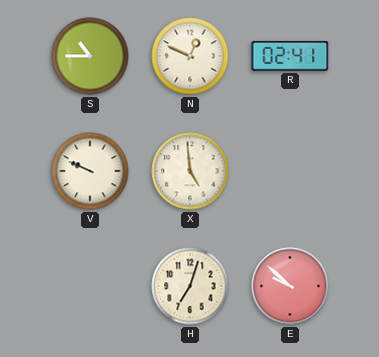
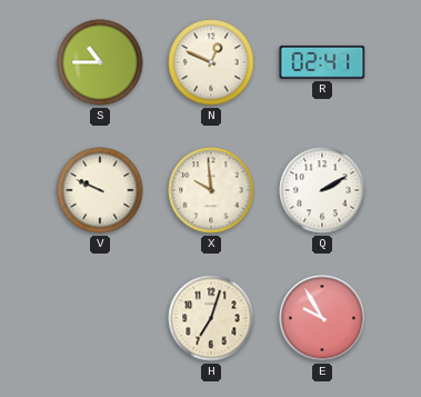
X: 4:59 -> 9:59 (211, 190)
Q: none -> 2:10 (322, 190)
E: 9:52 -> 9:55 (322, 318)
